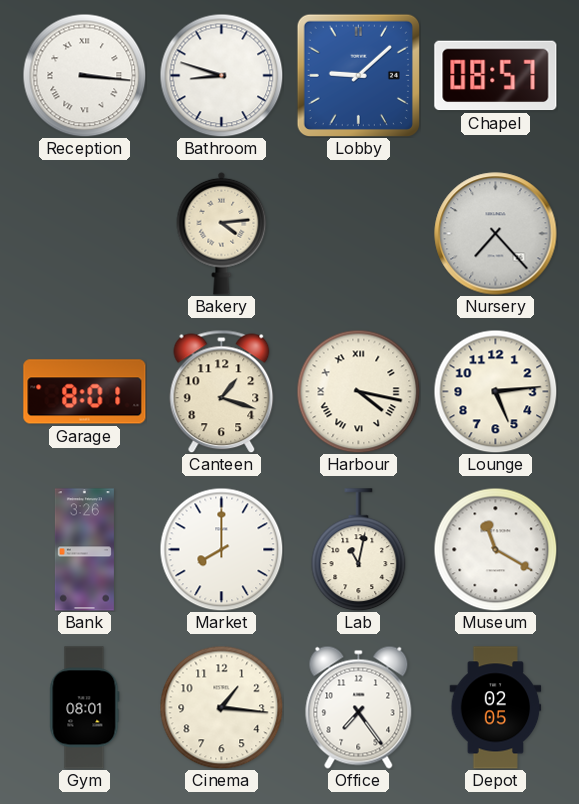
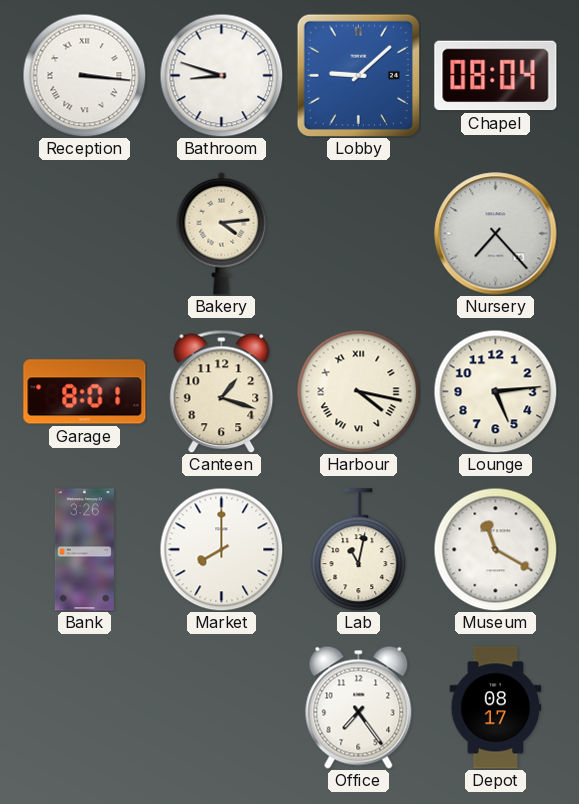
Chapel: 08:57 -> 08:04 (496, 76)
Gym: 08:01 -> none (85, 708)
Cinema: 1:16 -> none (221, 707)
Depot: 02:05 -> 08:17 (496, 708)
